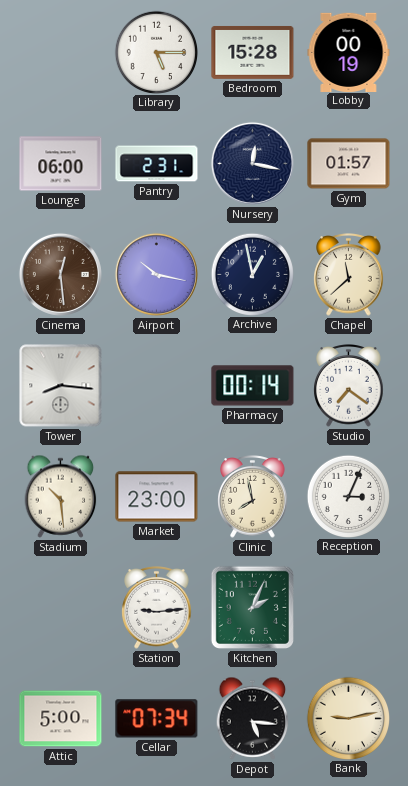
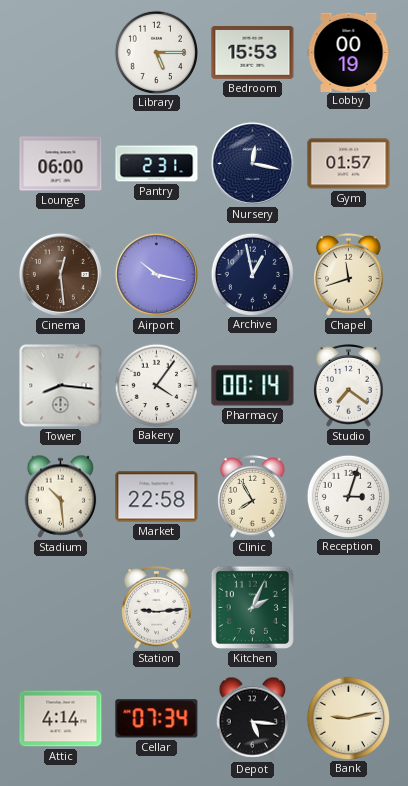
Bedroom: 15:28 -> 15:53 (253, 52)
Chapel: 11:38 -> 11:42 (349, 275)
Bakery: none -> 4:06 (156, 385)
Market: 23:00 -> 22:58 (157, 497)
Clinic: 7:58 -> 7:55 (253, 497)
Reception: 3:04 -> 3:03 (348, 496)
Attic: 5:00 -> 4:14 (61, 719)
